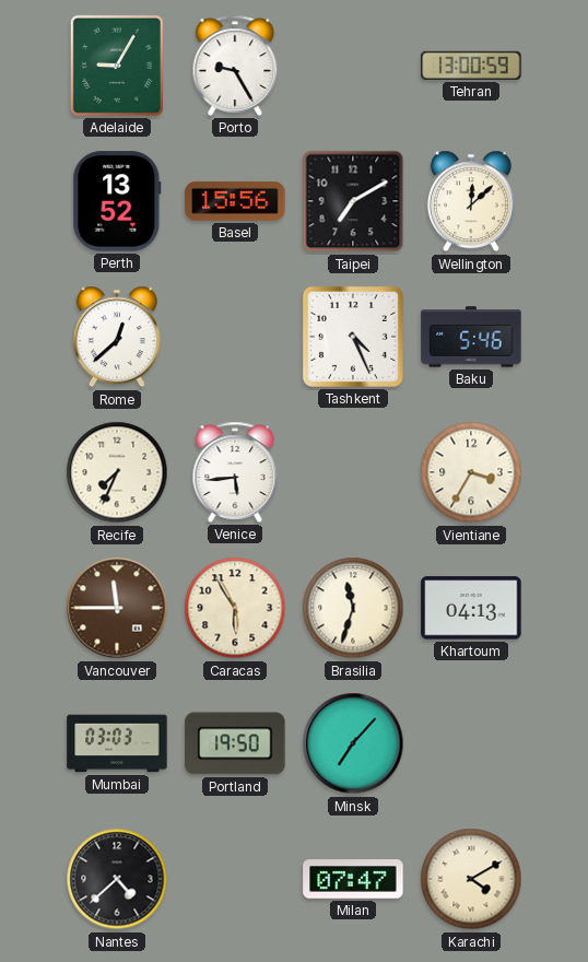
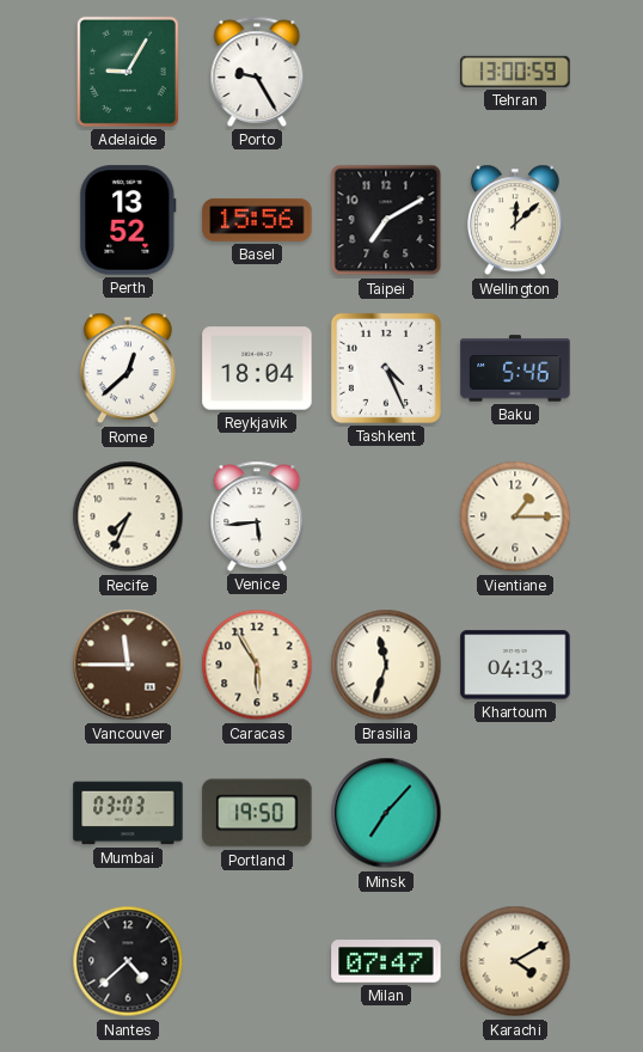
Reykjavik: none -> 18:04 (257, 368)
Vientiane: 3:35 -> 1:15 (515, 516)
